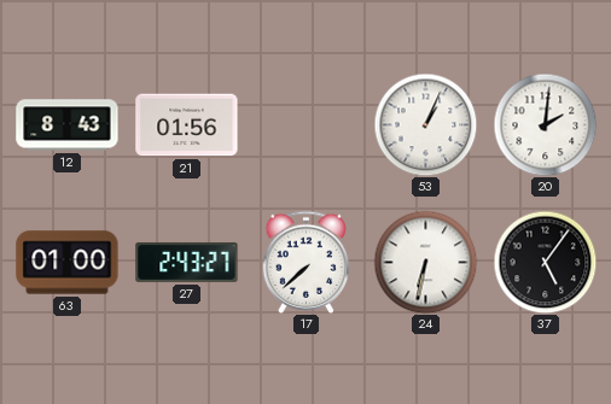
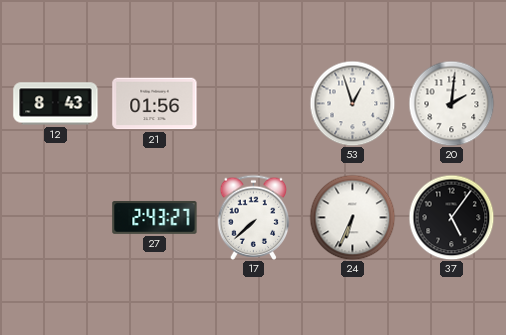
53: 1:04 -> 12:57 (352, 103)
63: 01:00 -> none (68, 263)
24: 6:32 -> 6:34 (352, 217)
